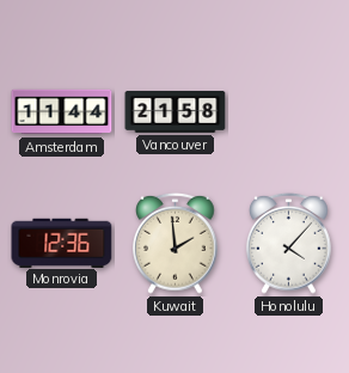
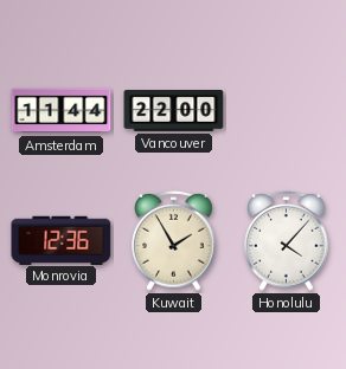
Vancouver: 21:58 -> 22:00 (174, 111)
Kuwait: 1:59 -> 1:55 (174, 240)
